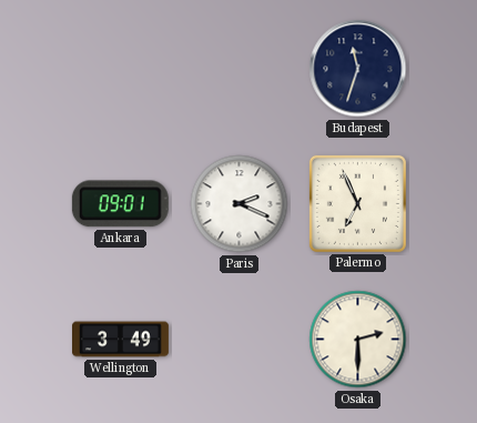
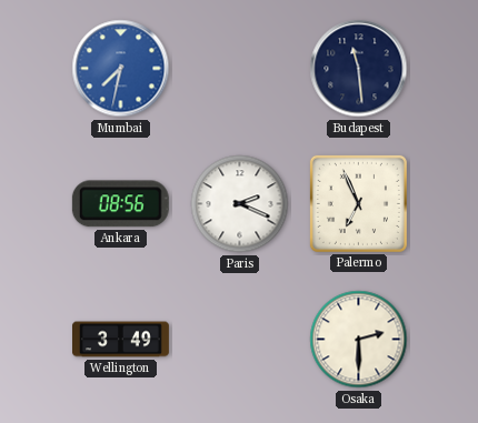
Mumbai: none -> 7:32 (121, 69)
Budapest: 11:33 -> 11:29 (359, 69)
Ankara: 09:01 -> 08:56 (120, 204)
